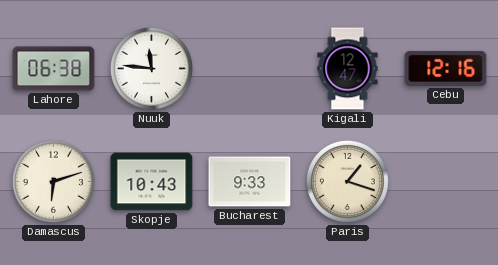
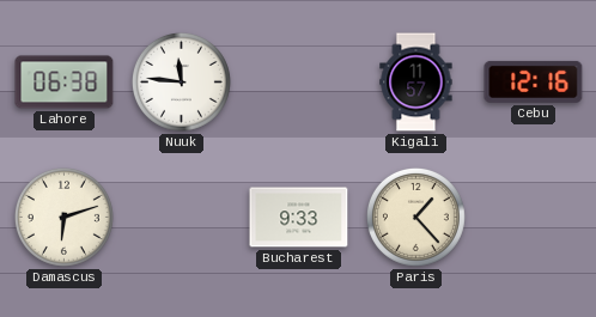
Kigali: 12:47 -> 11:57 (416, 83)
Skopje: 10:43 -> none (152, 182)
Paris: 1:18 -> 1:23 (415, 217)
